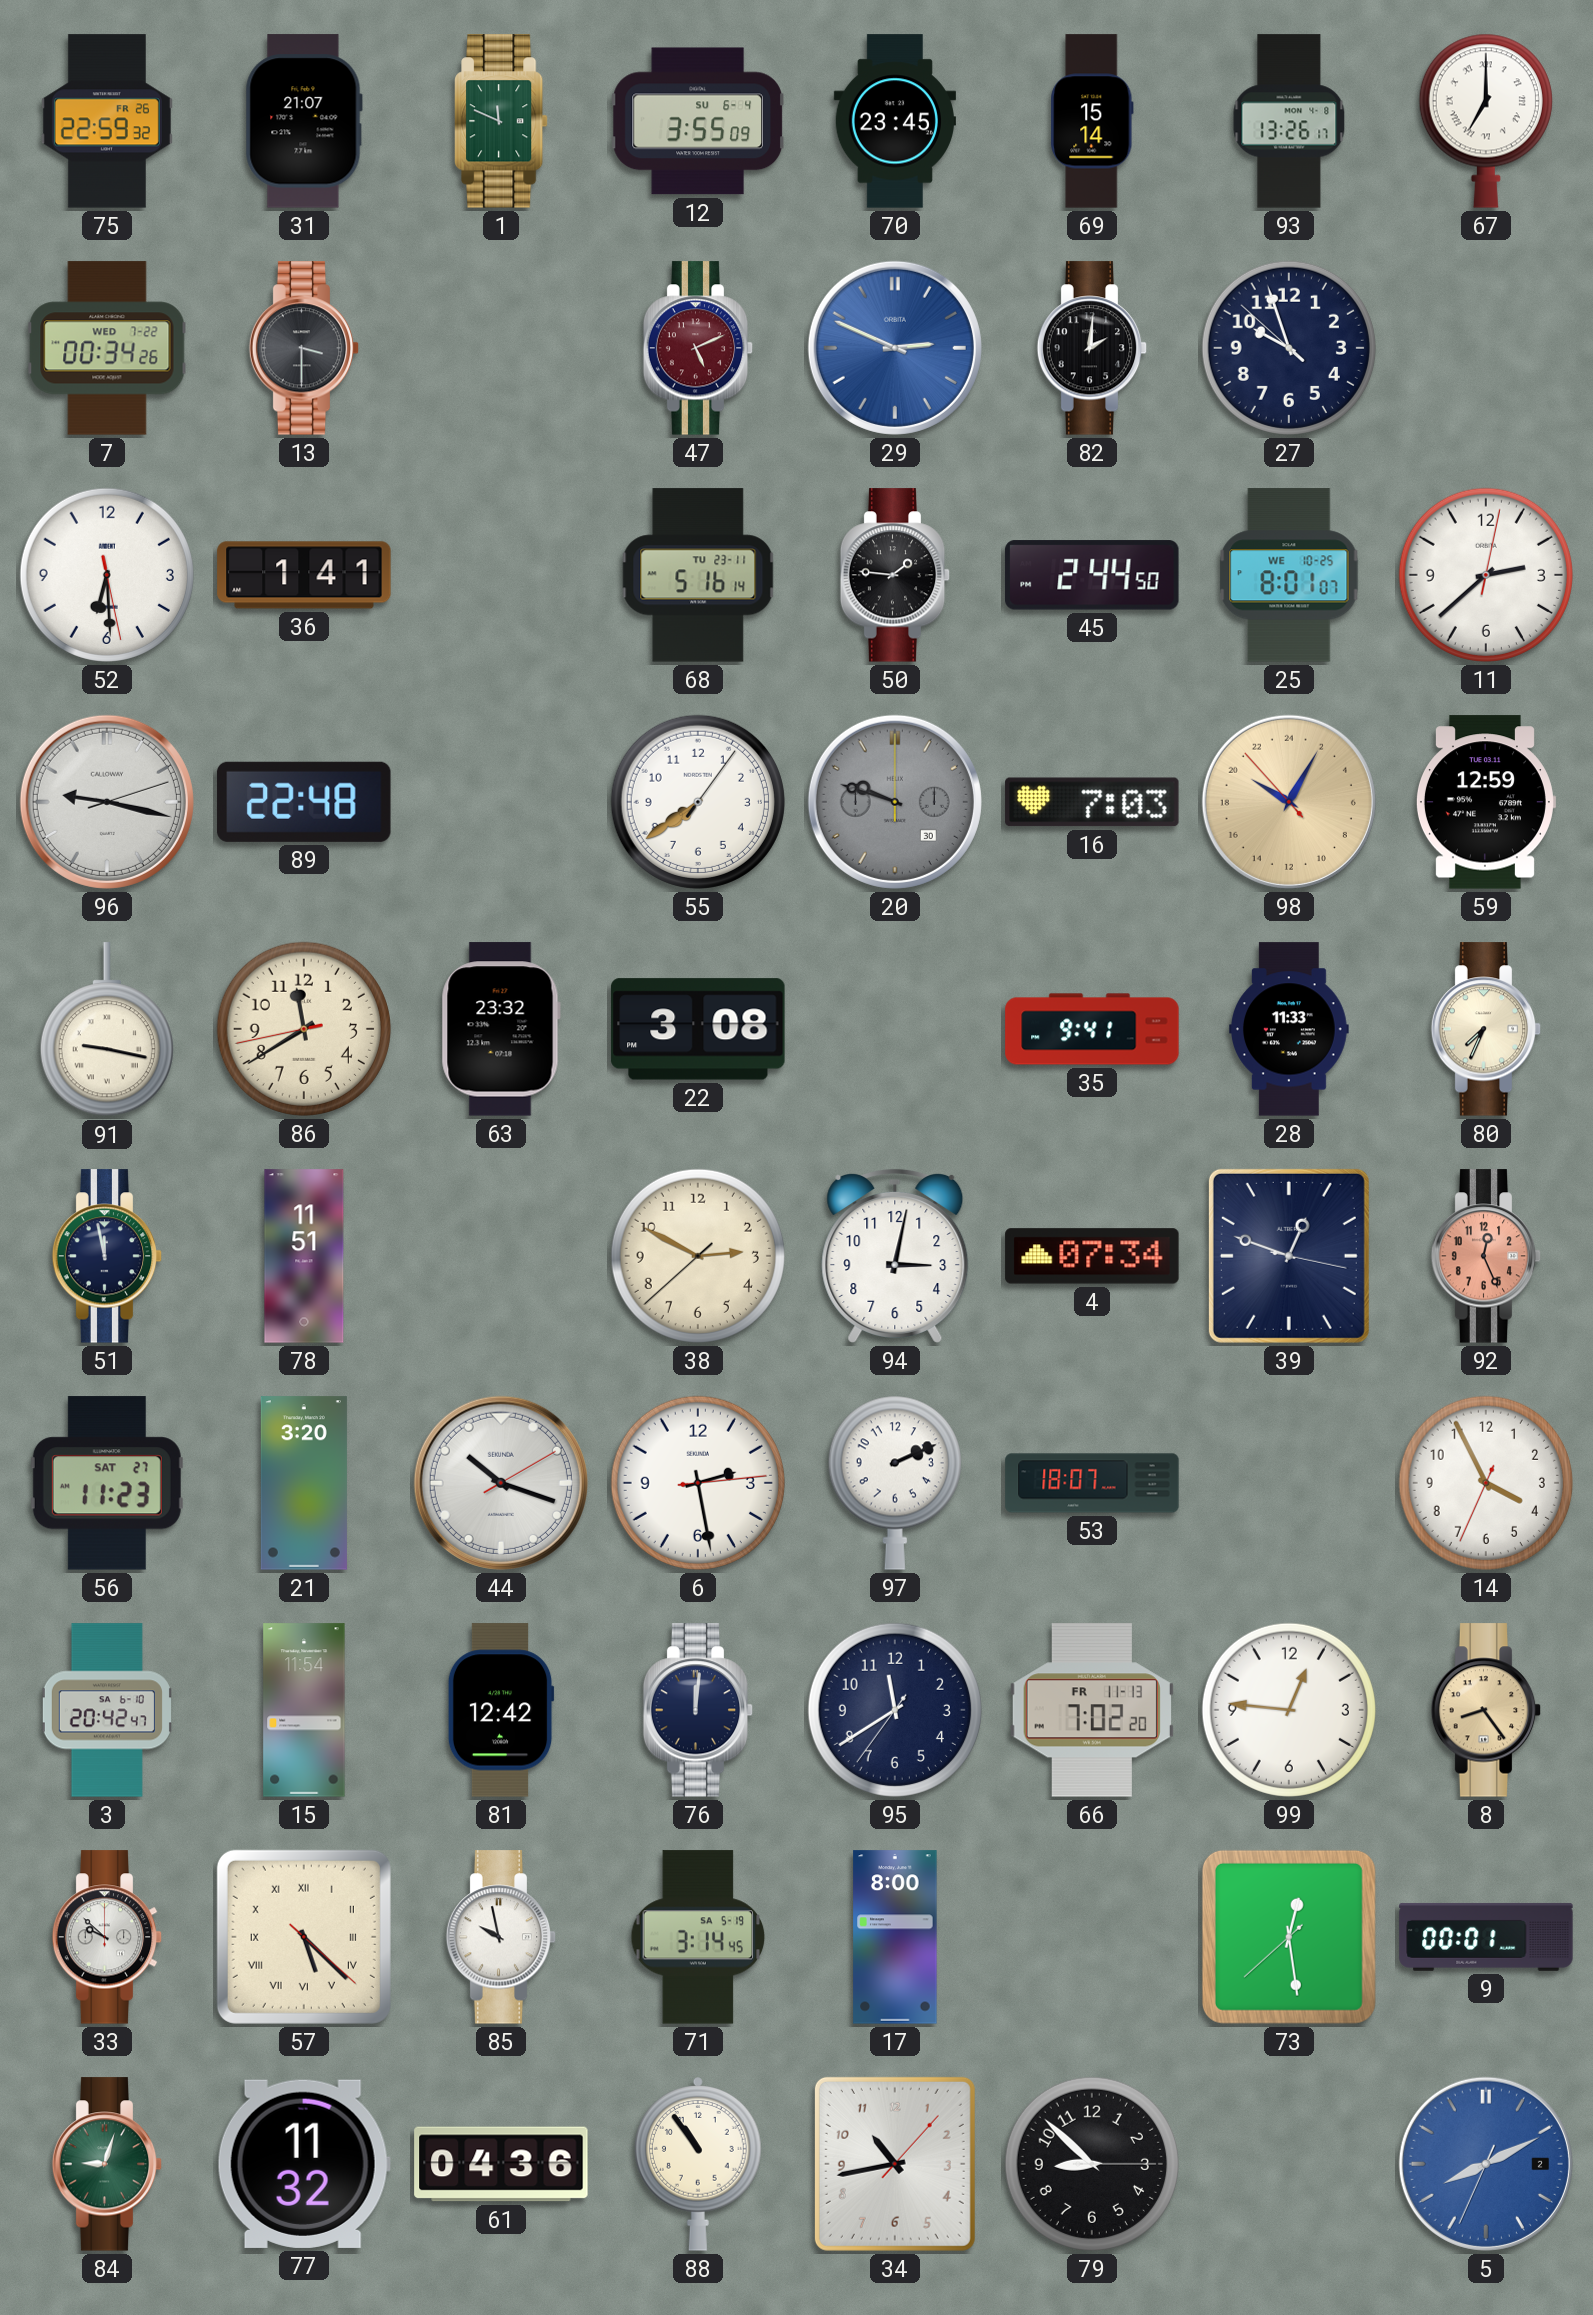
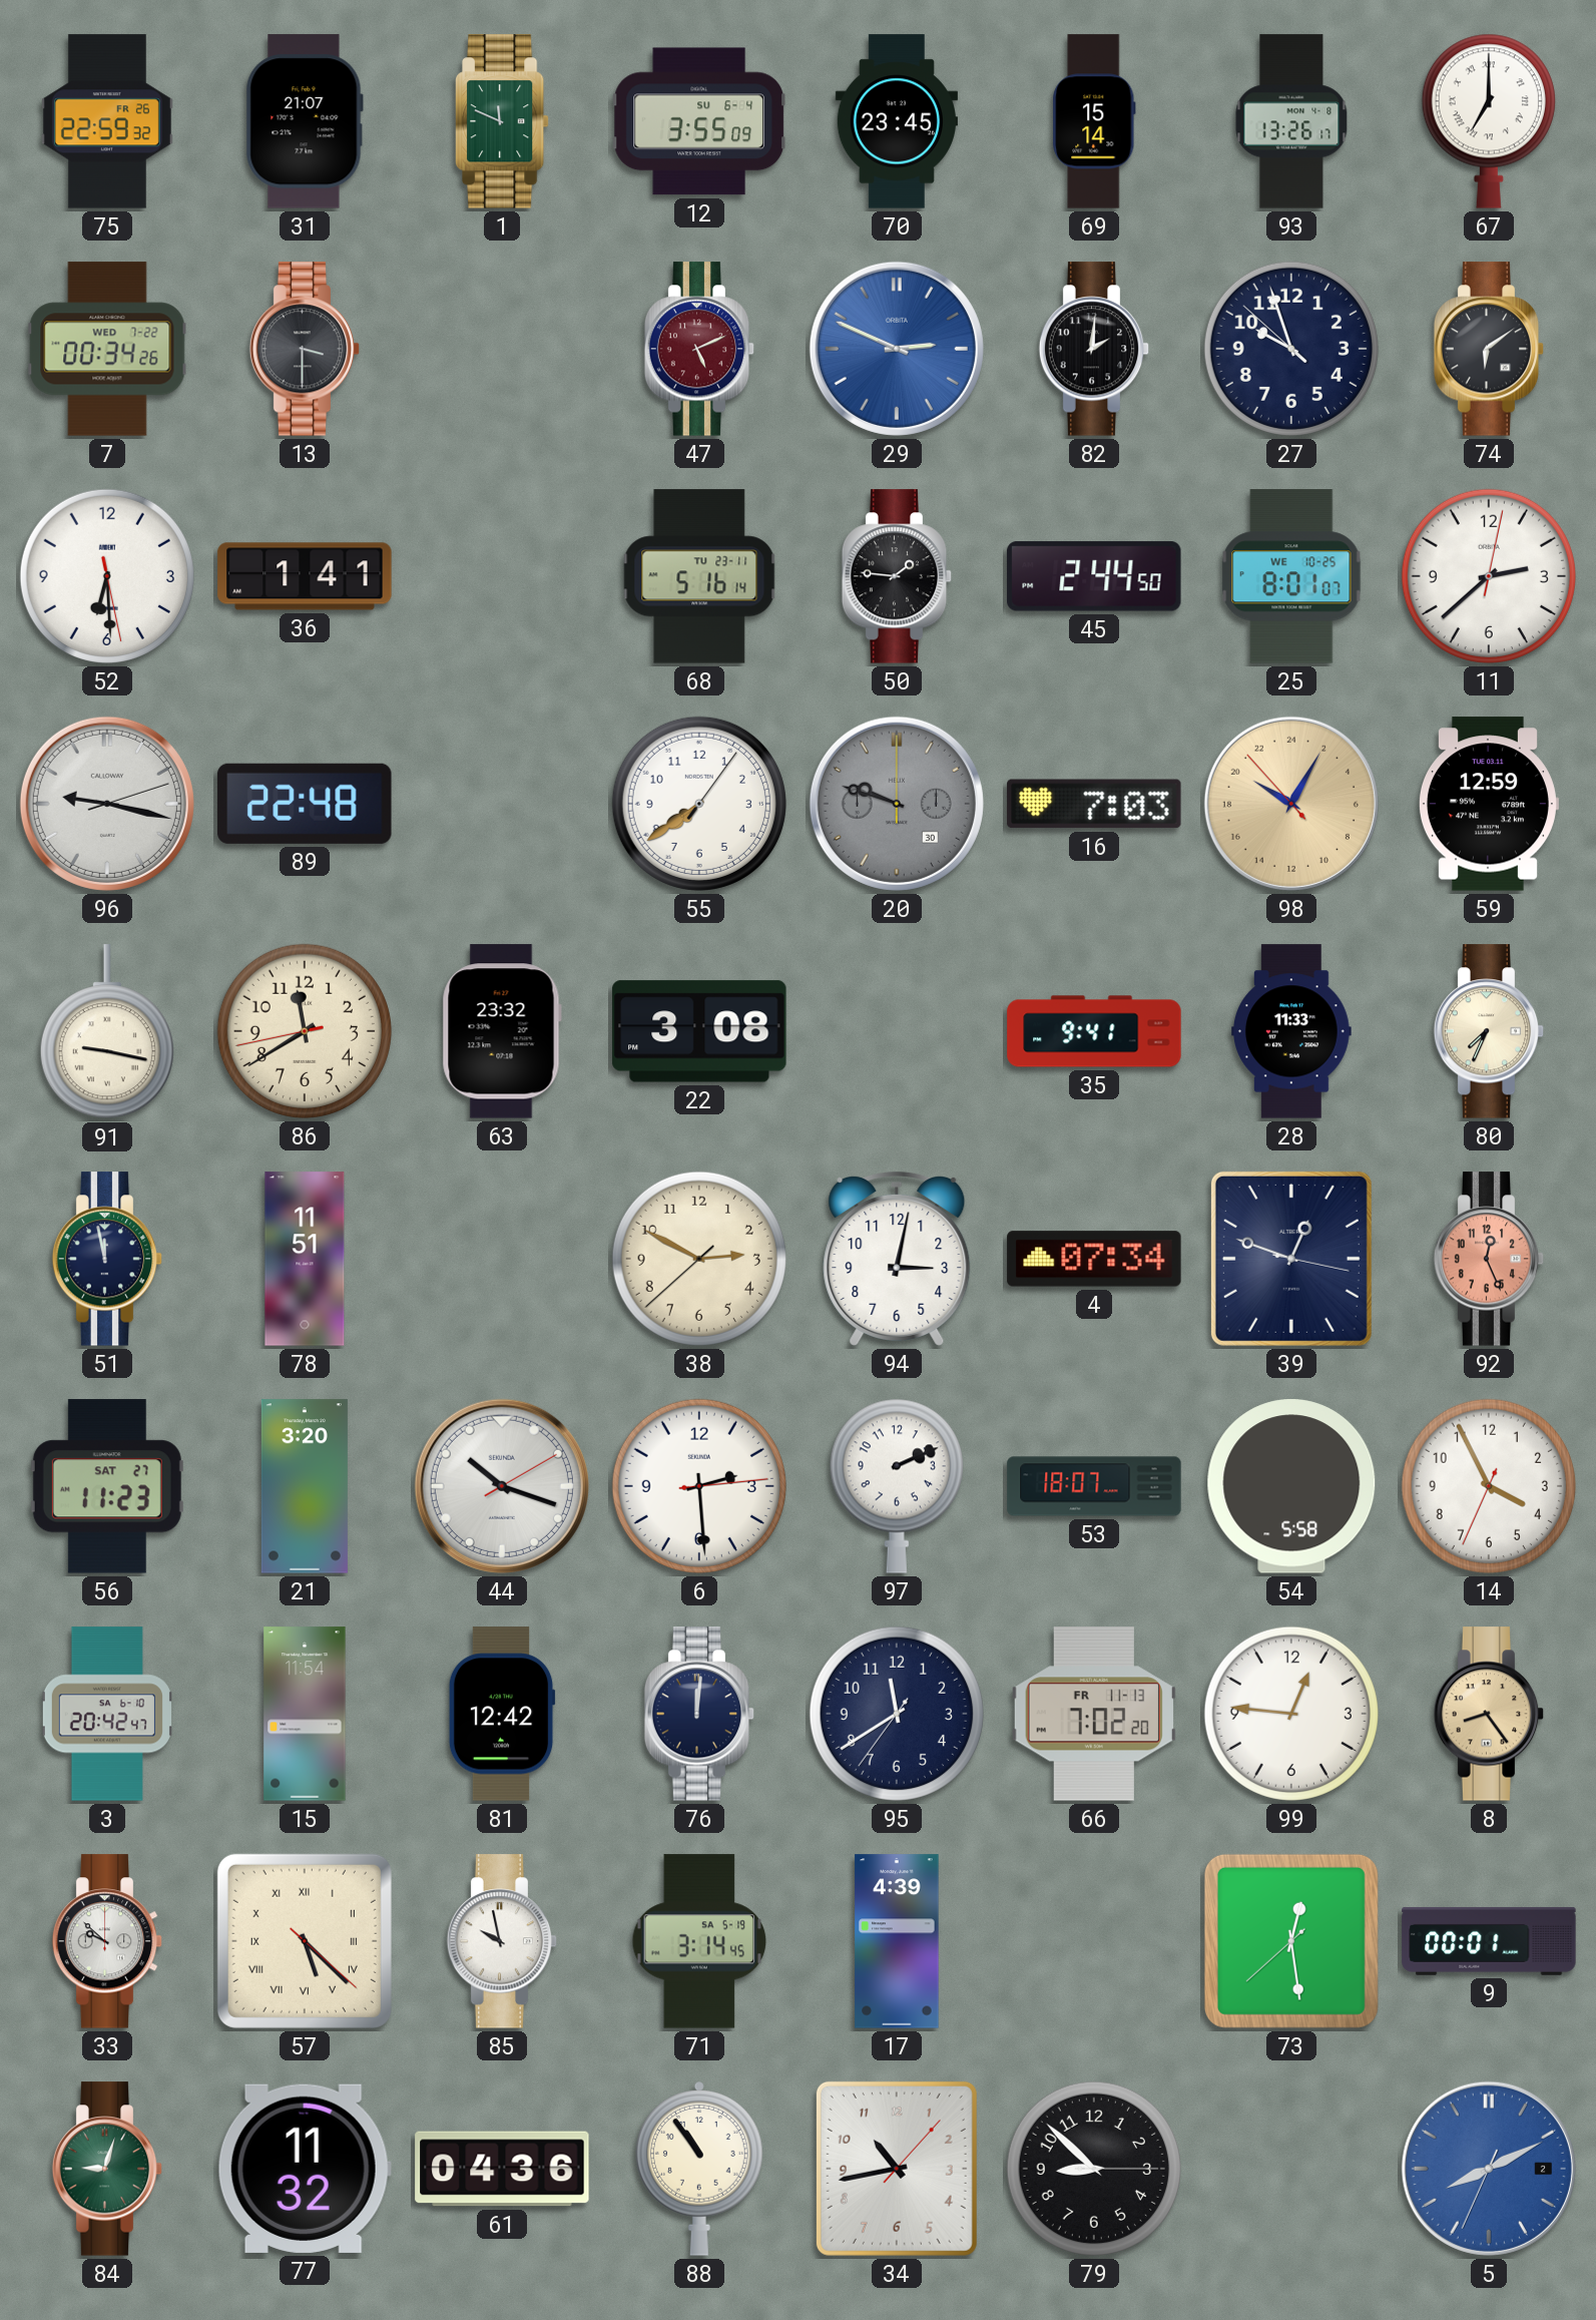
74: none -> 6:09 (1489, 349)
6: 2:28 -> 2:29 (699, 1486)
54: none -> 5:58 (1291, 1486)
17: 8:00 -> 4:39 (897, 1941)
